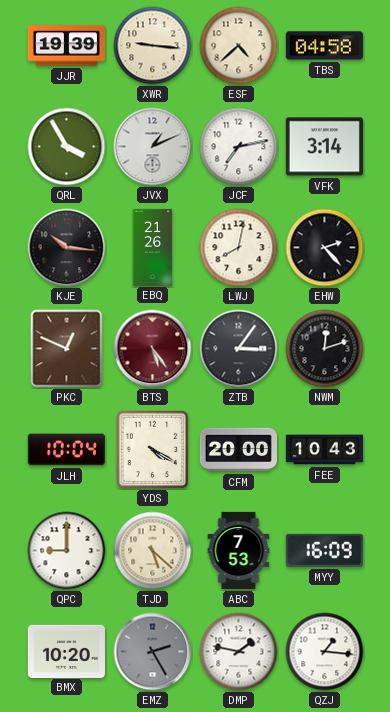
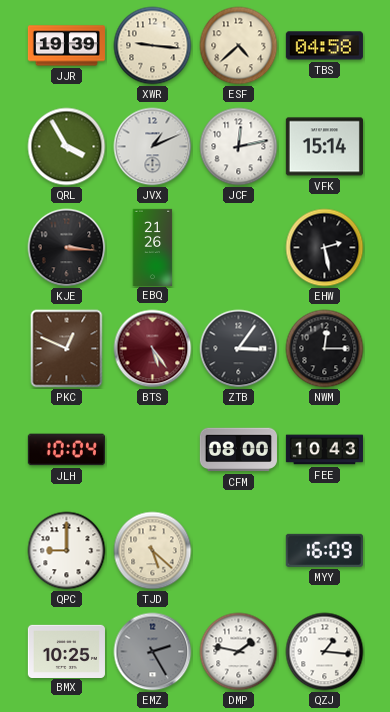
JCF: 7:13 -> 12:13 (239, 147)
VFK: 3:14 -> 15:14 (324, 147)
KJE: 10:16 -> 3:16 (67, 248)
LWJ: 8:02 -> none (239, 248)
EHW: 2:23 -> 2:28 (325, 248)
NWM: 12:12 -> 12:15 (325, 349)
YDS: 4:20 -> none (153, 450)
CFM: 20:00 -> 08:00 (238, 450)
ABC: 7:53 -> none (239, 550)
BMX: 10:20 -> 10:25 (66, 651)
